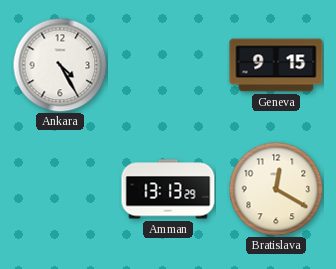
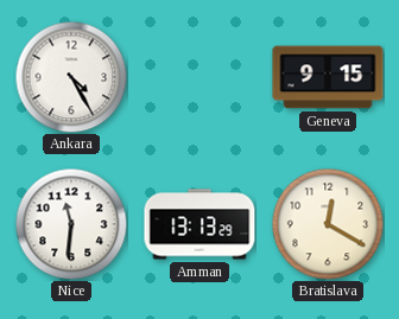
Nice: none -> 11:31 (71, 224)
